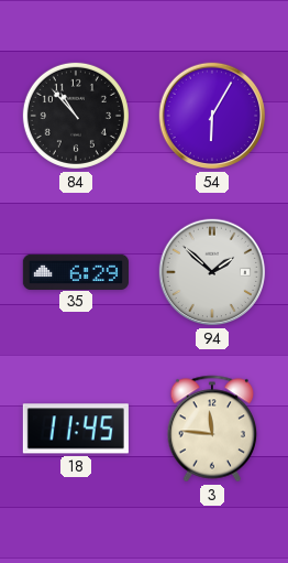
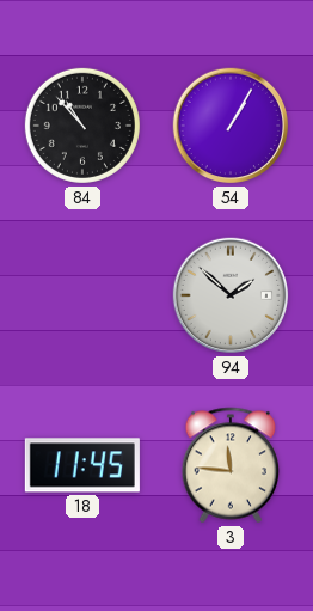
54: 6:05 -> 1:05 (231, 126)
35: 6:29 -> none (76, 271)
